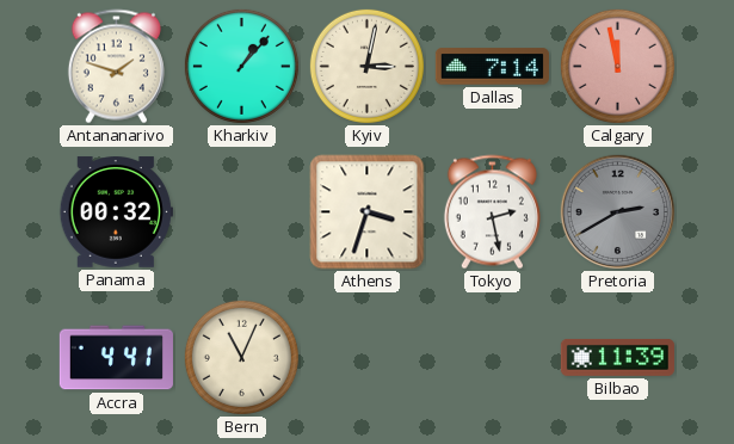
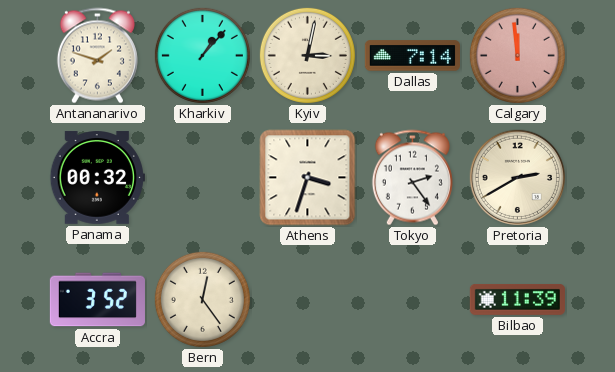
Calgary: 11:58 -> 11:59 (517, 55)
Tokyo: 2:28 -> 2:24 (412, 178)
Pretoria dial: grey -> cream (517, 177)
Accra: 4:41 -> 3:52 (97, 300)
Bern: 11:04 -> 12:24 (202, 299)
